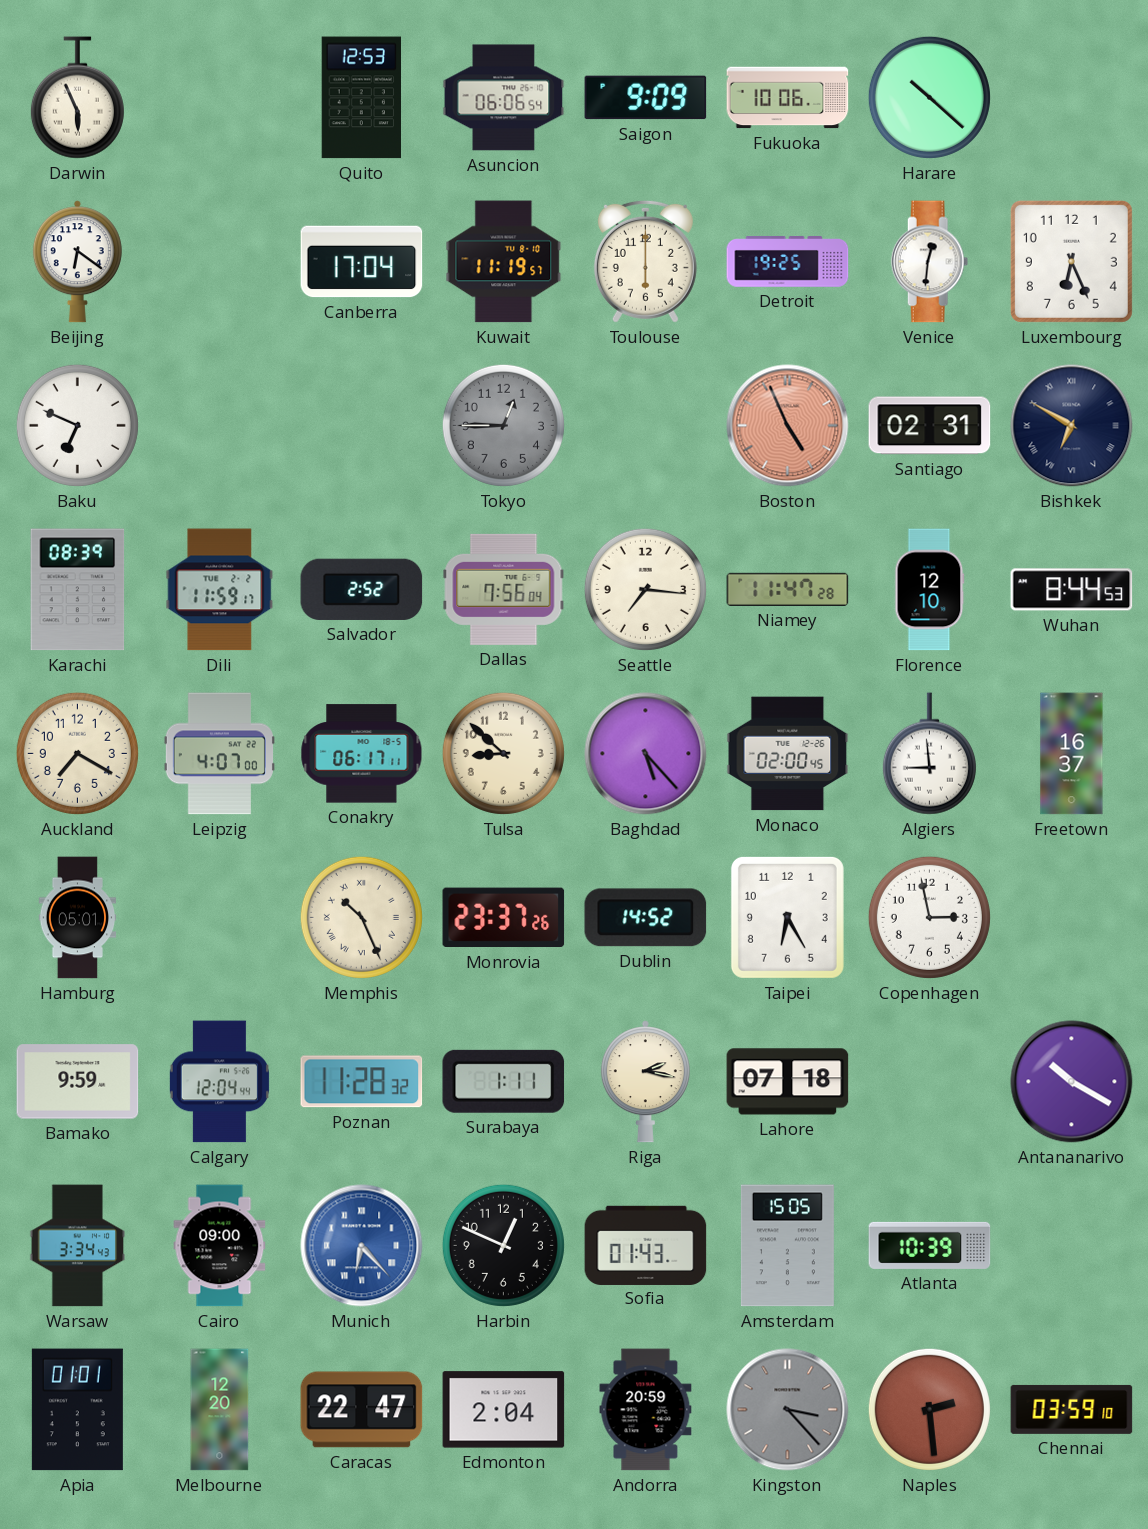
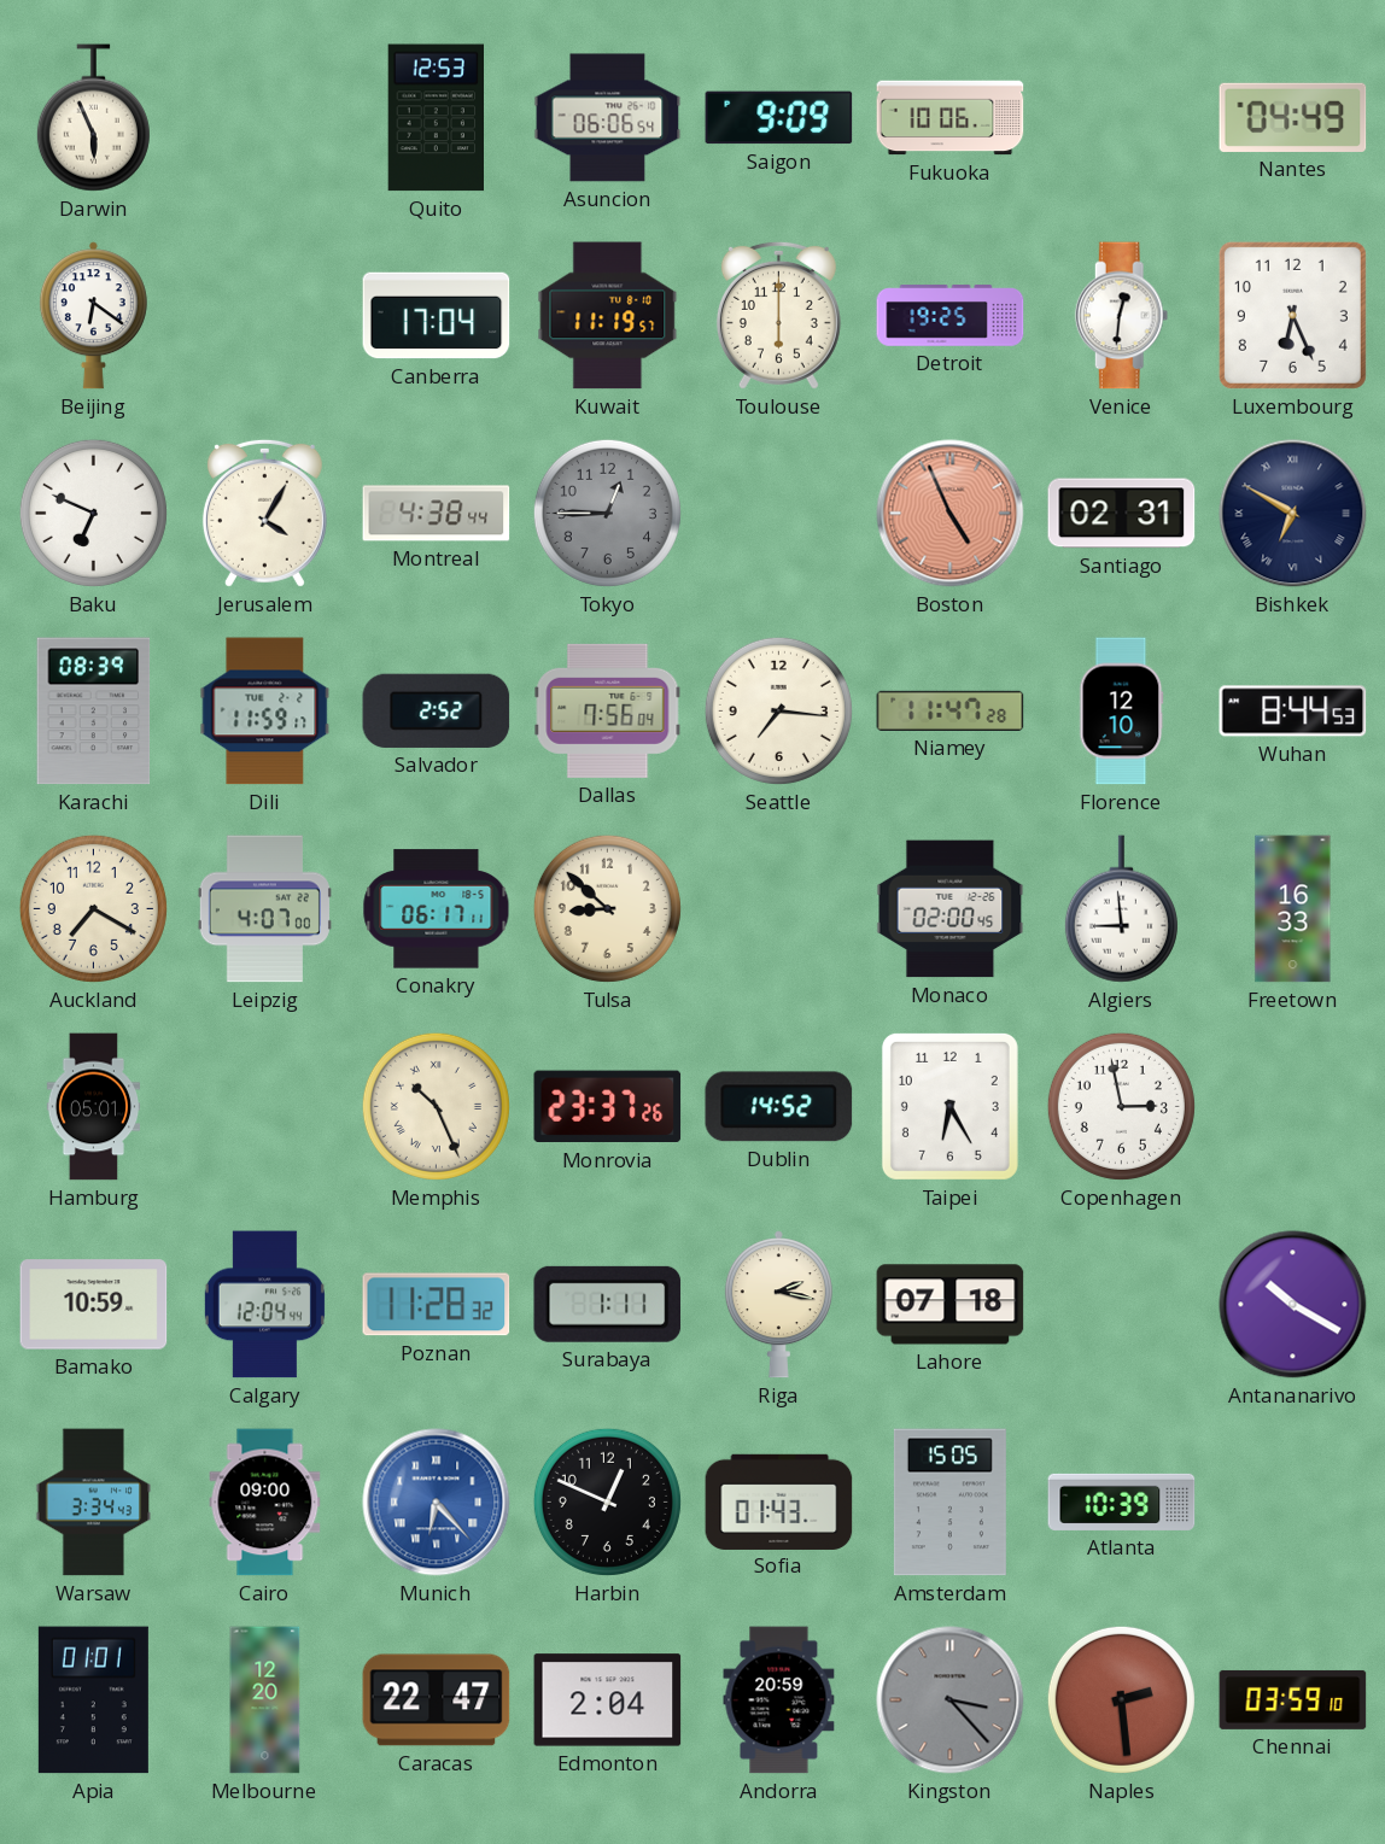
Harare: 10:22 -> none (929, 97)
Nantes: none -> 04:49 (1293, 117)
Jerusalem: none -> 4:05 (264, 513)
Montreal: none -> 4:38 (437, 514)
Baghdad: 5:23 -> none (646, 754)
Freetown: 16:37 -> 16:33 (1293, 909)
Bamako: 9:59 -> 10:59 (94, 1305)
